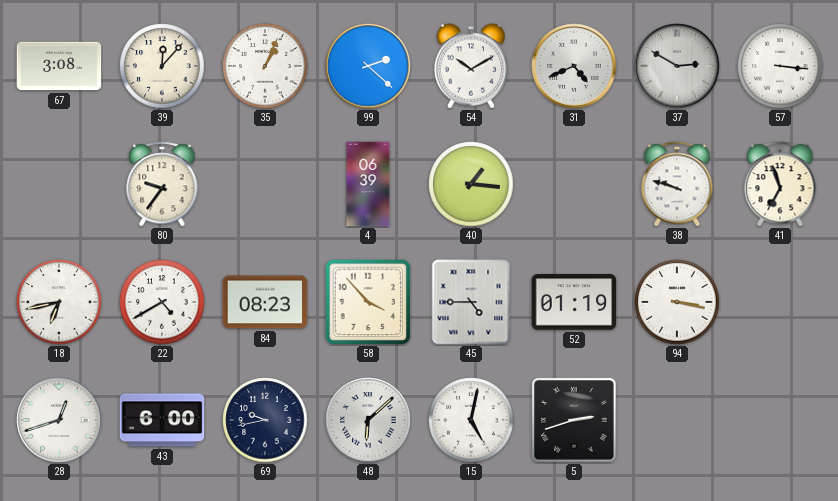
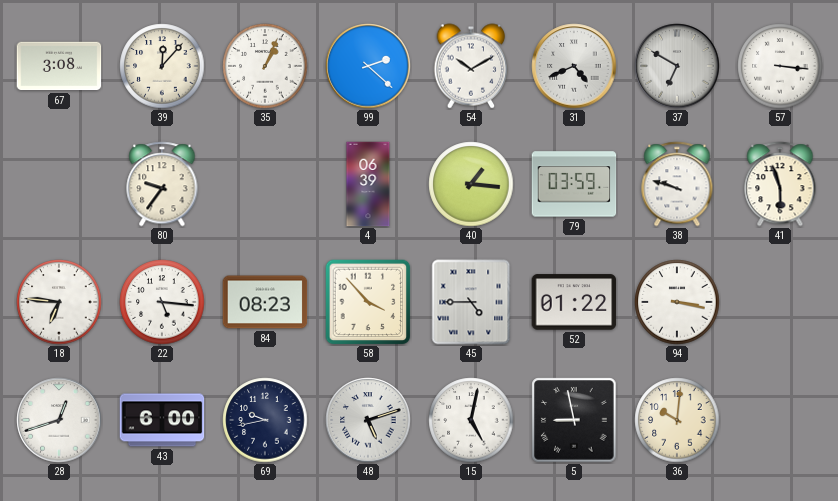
37: 2:50 -> 6:50 (677, 66)
79: none -> 03:59 (574, 184)
41: 6:57 -> 5:57 (780, 184)
18: 6:43 -> 6:46 (59, 302)
22: 4:40 -> 5:16 (162, 302)
52: 01:19 -> 01:22 (574, 302)
48: 6:08 -> 5:12 (368, 420)
5: 2:42 -> 8:58 (574, 420)
36: none -> 10:01 (677, 420)
